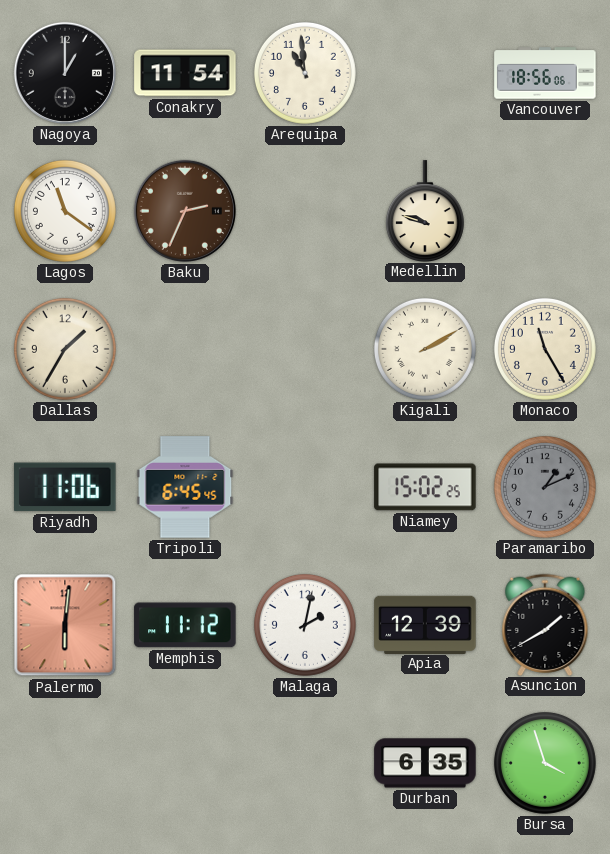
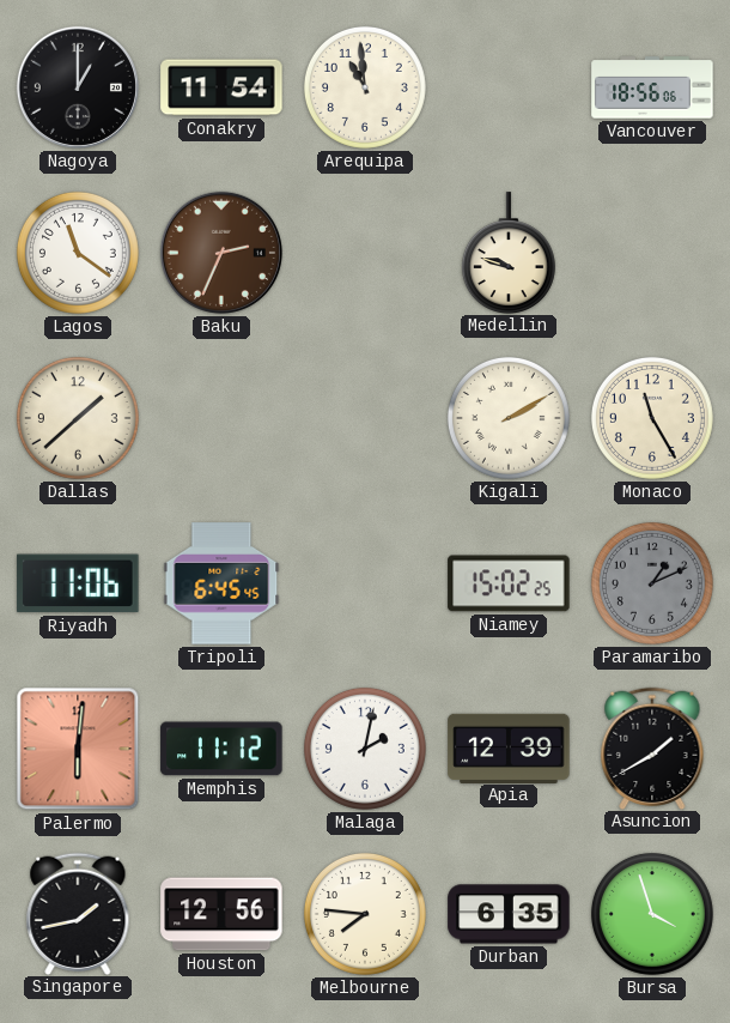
Dallas: 1:35 -> 1:38 (78, 418)
Singapore: none -> 1:43 (78, 913)
Houston: none -> 12:56 (221, 914)
Melbourne: none -> 7:46 (365, 914)
